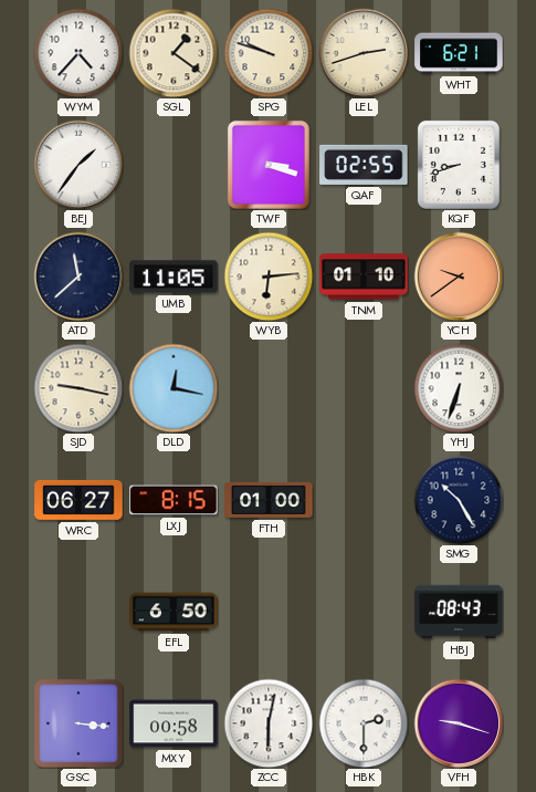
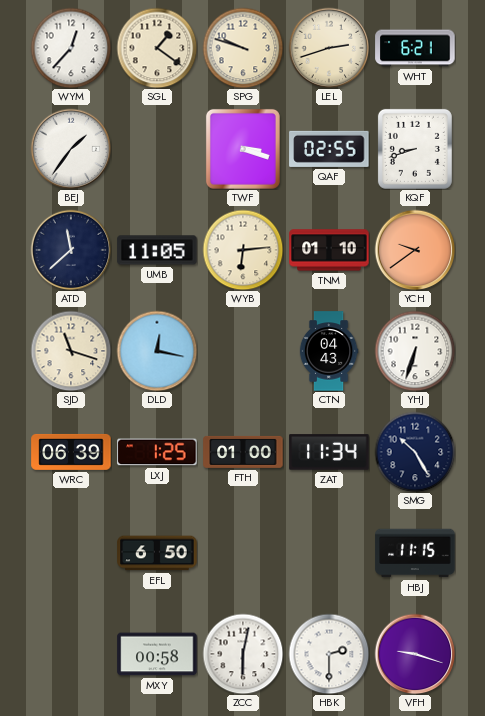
WYM: 4:37 -> 12:37 (71, 48)
SJD: 9:17 -> 11:18 (71, 351)
CTN: none -> 04:43 (329, 351)
WRC: 06:27 -> 06:39 (71, 452)
LXJ: 8:15 -> 1:25 (157, 452)
ZAT: none -> 11:34 (329, 452)
HBJ: 08:43 -> 11:15 (415, 553)
GSC: 3:16 -> none (78, 723)
